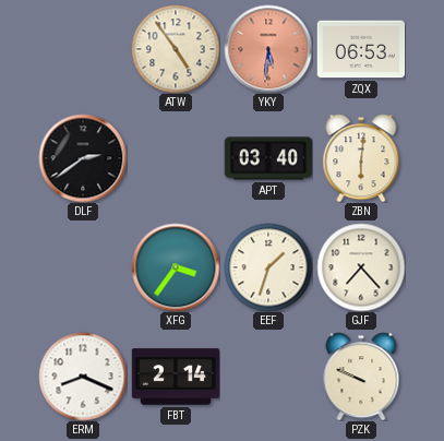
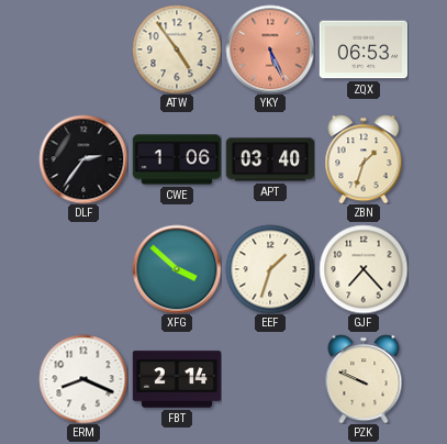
YKY: 5:31 -> 5:26 (270, 49)
DLF: 2:39 -> 2:36 (83, 159)
CWE: none -> 1:06 (177, 159)
ZBN: 6:01 -> 1:33 (364, 159)
XFG: 3:36 -> 3:52 (177, 269)
